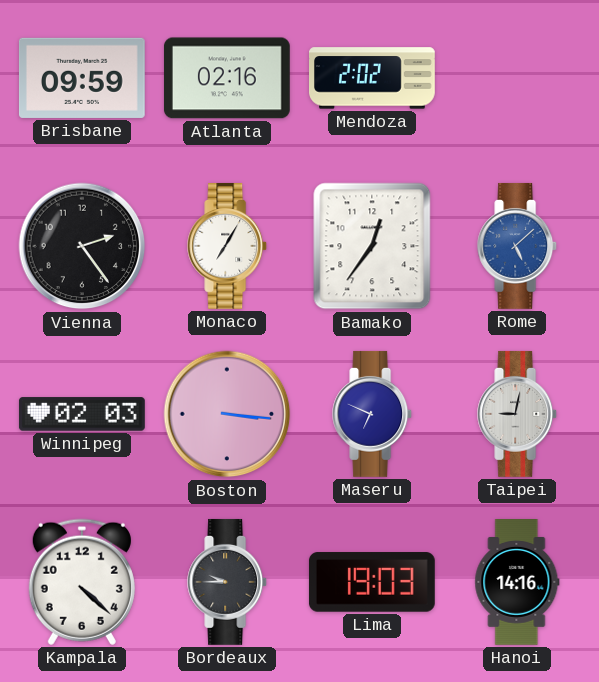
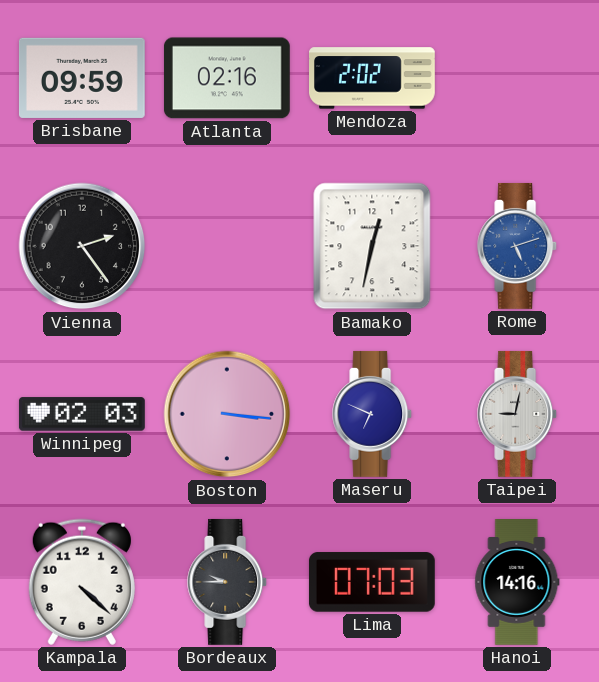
Monaco: 7:05 -> none (228, 246)
Bamako: 12:36 -> 12:32 (372, 246)
Rome: 5:08 -> 5:12 (518, 246)
Lima: 19:03 -> 07:03 (372, 582)
